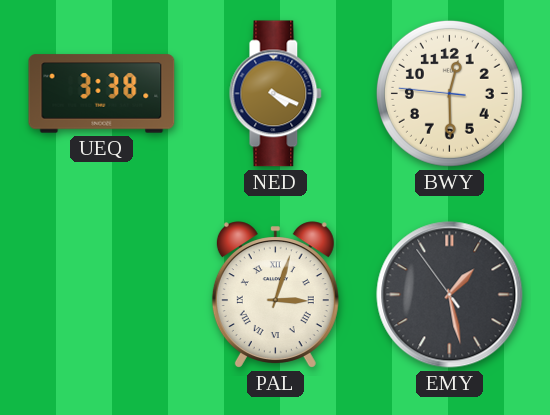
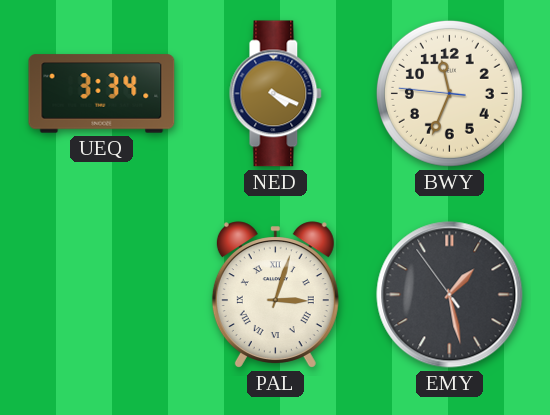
UEQ: 3:38 -> 3:34 (102, 94)
BWY: 12:29 -> 11:33 (449, 93)
